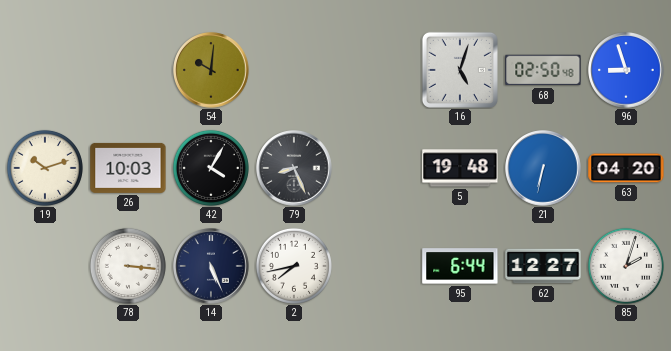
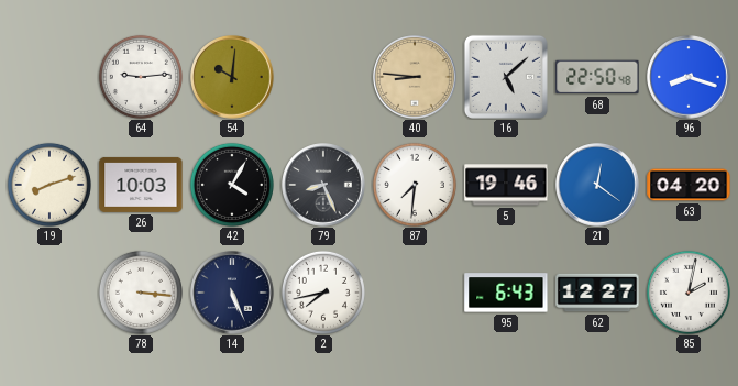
64: none -> 9:14 (141, 77)
40: none -> 8:46 (415, 77)
16: 5:03 -> 5:08 (506, 77)
68: 02:50 -> 22:50 (597, 77)
96: 8:57 -> 8:18 (689, 77)
19: 10:12 -> 8:12 (49, 185)
87: none -> 7:31 (415, 185)
5: 19:48 -> 19:46 (506, 185)
21: 6:32 -> 12:21 (597, 185)
95: 6:44 -> 6:43 (506, 293)
85: 2:03 -> 2:02 (689, 293)
